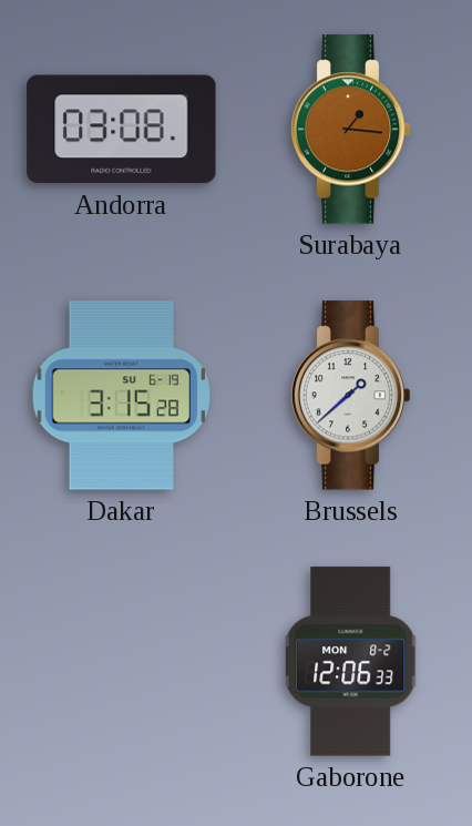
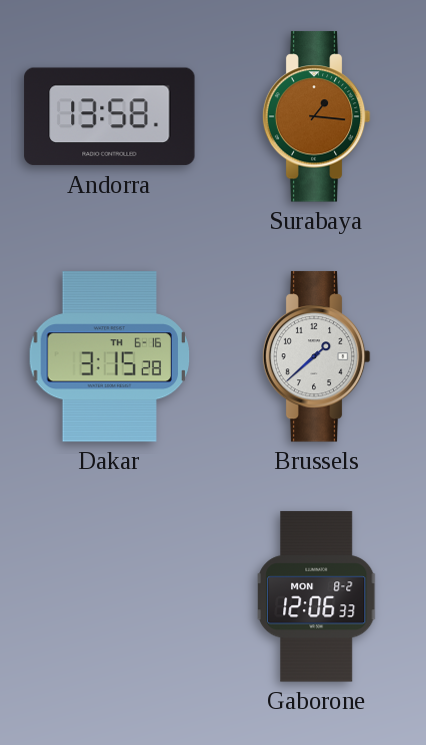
Andorra: 03:08 -> 13:58 (110, 117)
Dakar date: SU 6-19 -> TH 6-16 (109, 357)
